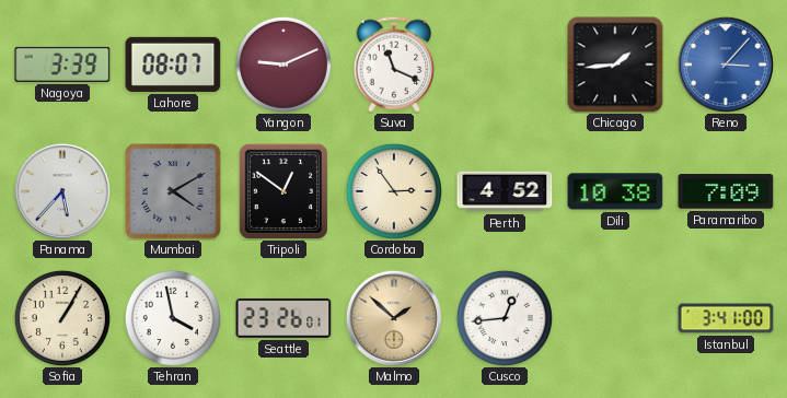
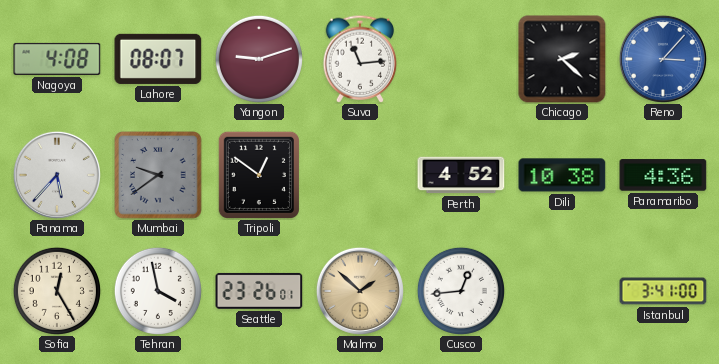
Nagoya: 3:39 -> 4:08 (57, 59)
Yangon: 9:11 -> 9:12 (259, 59)
Suva: 11:19 -> 11:14 (360, 59)
Chicago: 1:44 -> 2:22 (562, 59)
Mumbai: 4:10 -> 9:39 (158, 175)
Cordoba: 2:54 -> none (394, 191)
Paramaribo: 7:09 -> 4:36 (663, 175)
Sofia: 1:05 -> 12:25 (57, 291)
